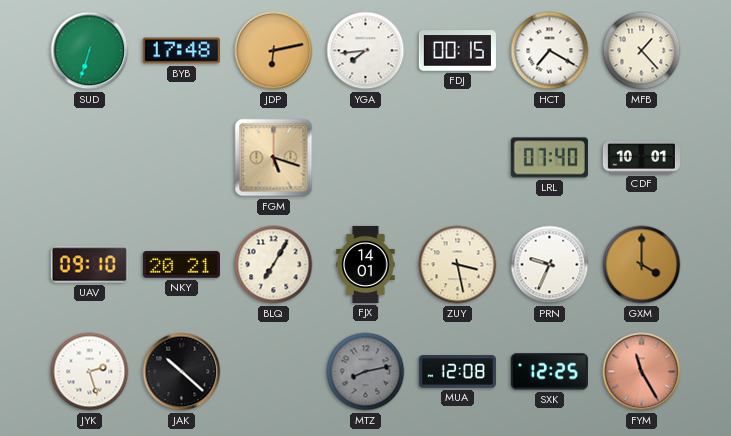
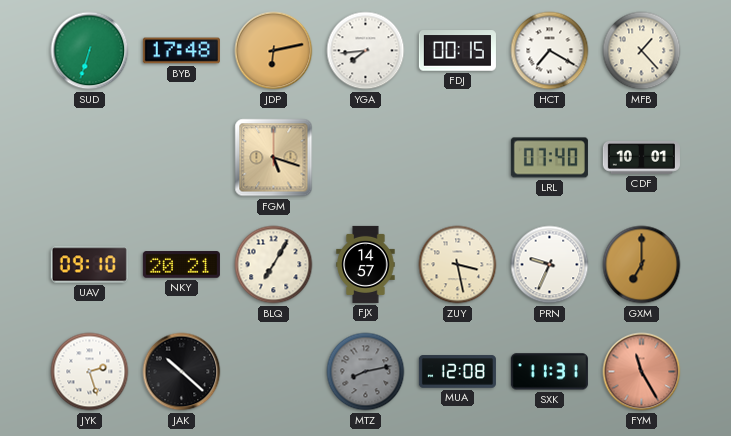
FJX: 14:01 -> 14:57 (366, 264)
GXM: 4:00 -> 7:00 (642, 265)
SXK: 12:25 -> 11:31 (549, 372)
